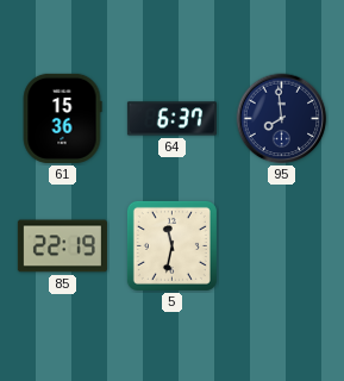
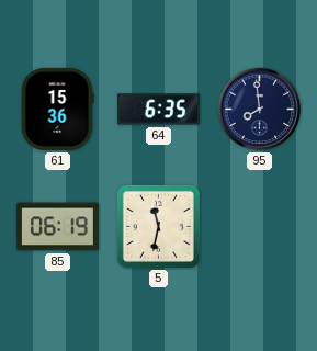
64: 6:37 -> 6:35 (158, 110)
85: 22:19 -> 06:19 (57, 227)
